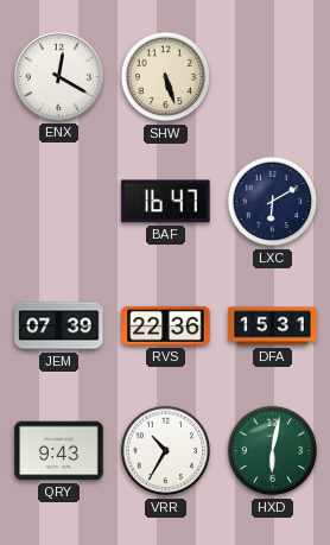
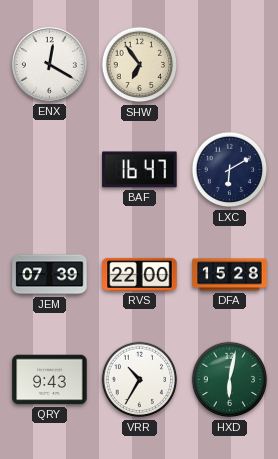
SHW: 5:27 -> 6:54 (140, 65)
RVS: 22:36 -> 22:00 (140, 274)
DFA: 15:31 -> 15:28 (230, 275)
